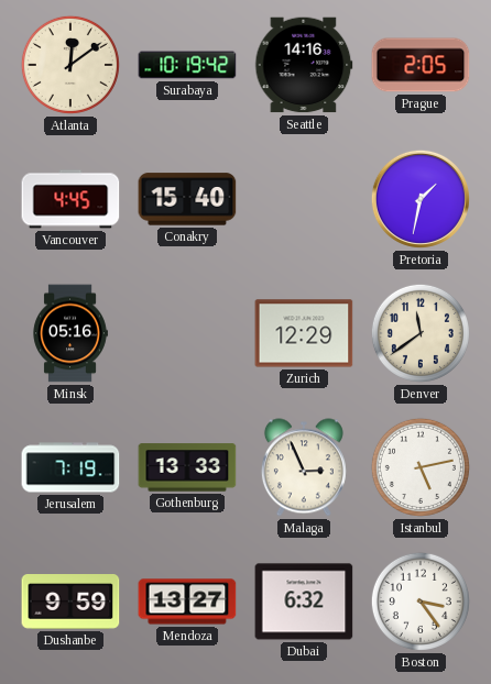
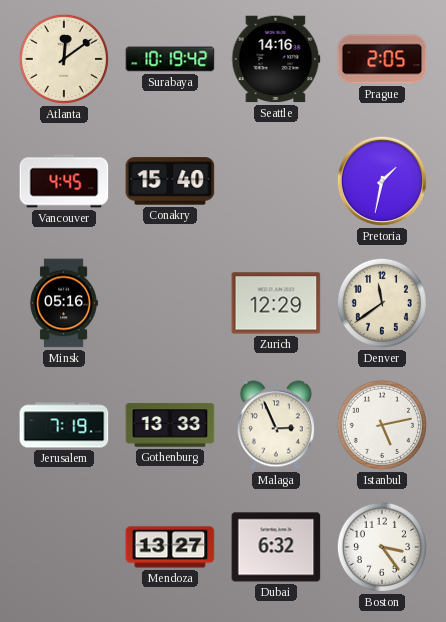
Dushanbe: 9:59 -> none (70, 603)
